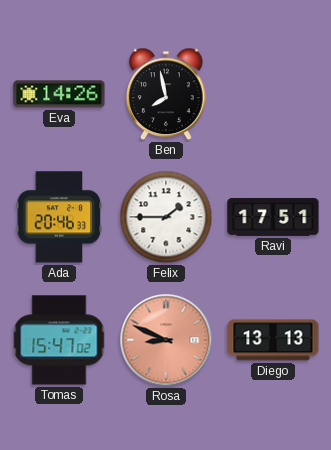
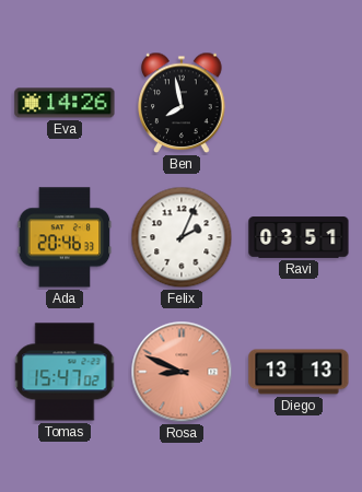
Felix: 1:45 -> 2:04 (182, 237)
Ravi: 17:51 -> 03:51 (299, 237)
